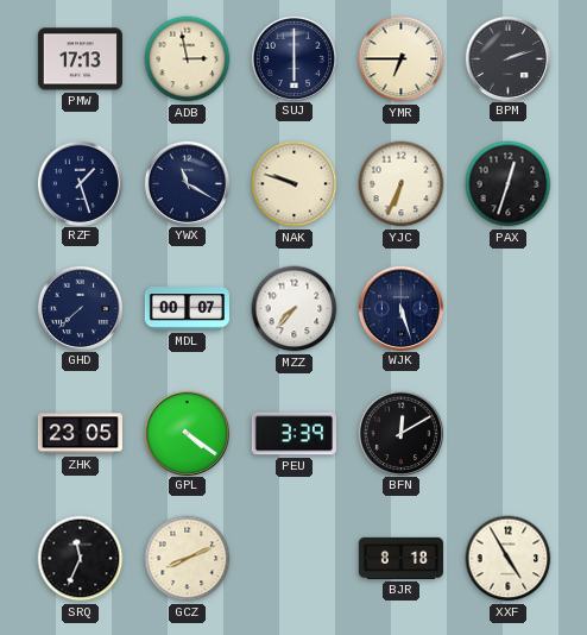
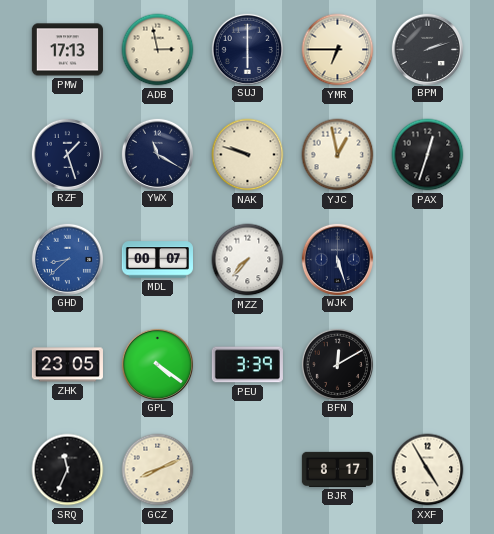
YJC: 6:34 -> 12:58 (338, 155)
GHD: 7:38 -> 8:38 (67, 259)
GHD dial: navy -> blue (67, 259)
BJR: 8:18 -> 8:17 (337, 469)
